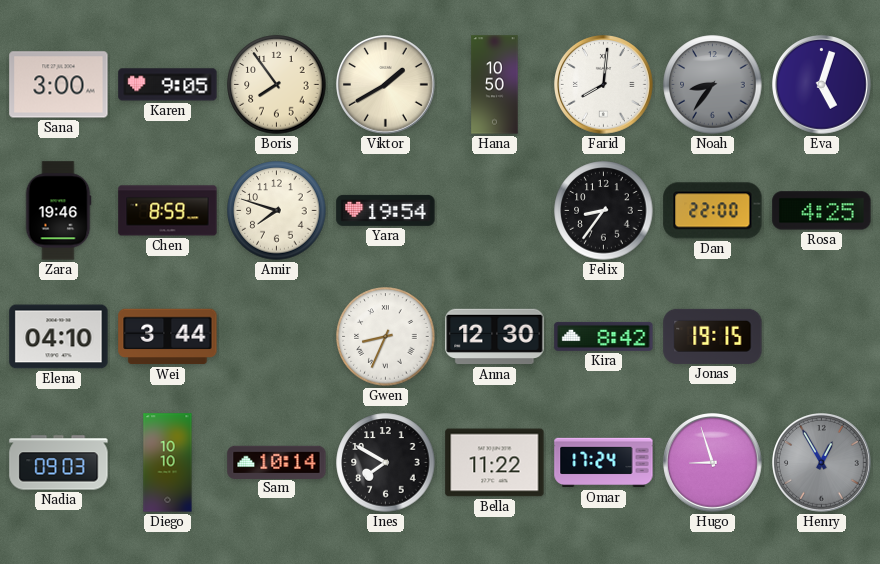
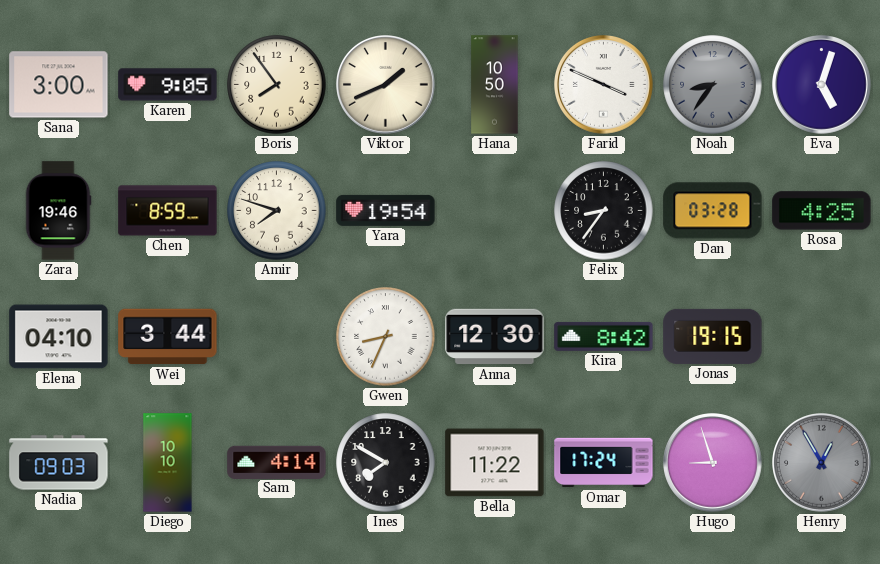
Viktor: 1:40 -> 1:41 (386, 85)
Farid: 8:01 -> 3:49 (604, 85)
Dan: 22:00 -> 03:28 (713, 211)
Sam: 10:14 -> 4:14 (277, 462)
